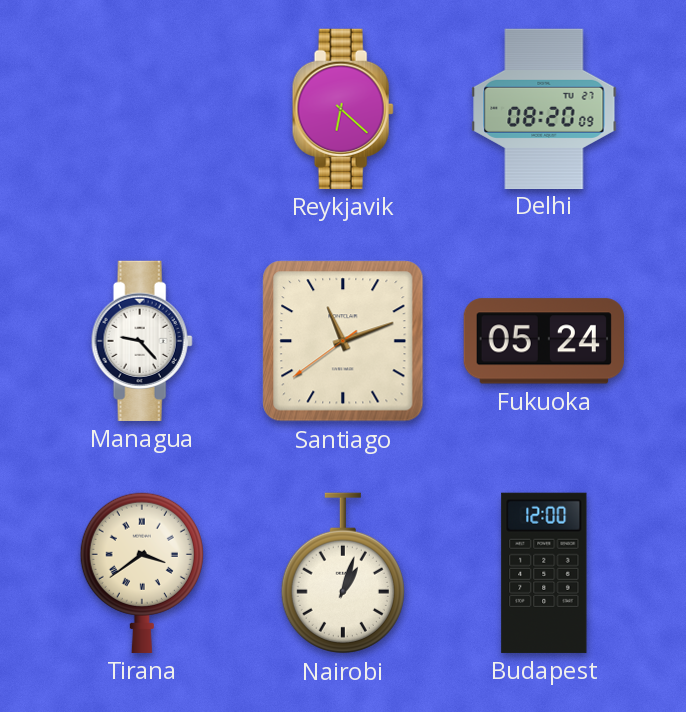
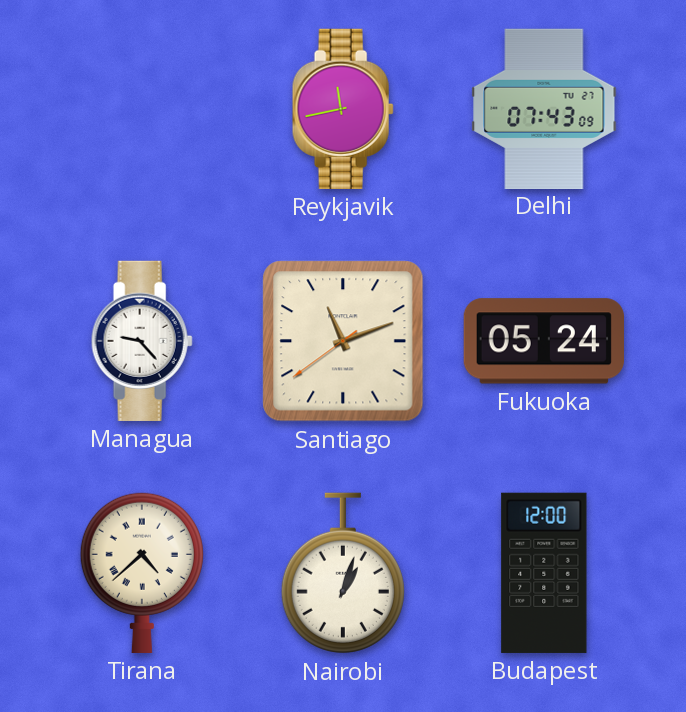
Reykjavik: 6:22 -> 11:43 (343, 109)
Delhi: 08:20 -> 07:43 (544, 108)
Tirana: 3:39 -> 4:38 (142, 572)
